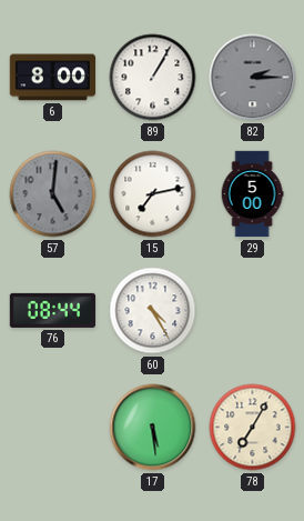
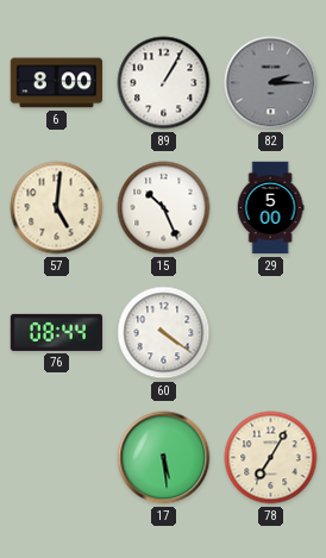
57 dial: grey -> cream (57, 208)
15: 7:13 -> 10:26 (164, 208)
60: 4:25 -> 4:21 (164, 333)
